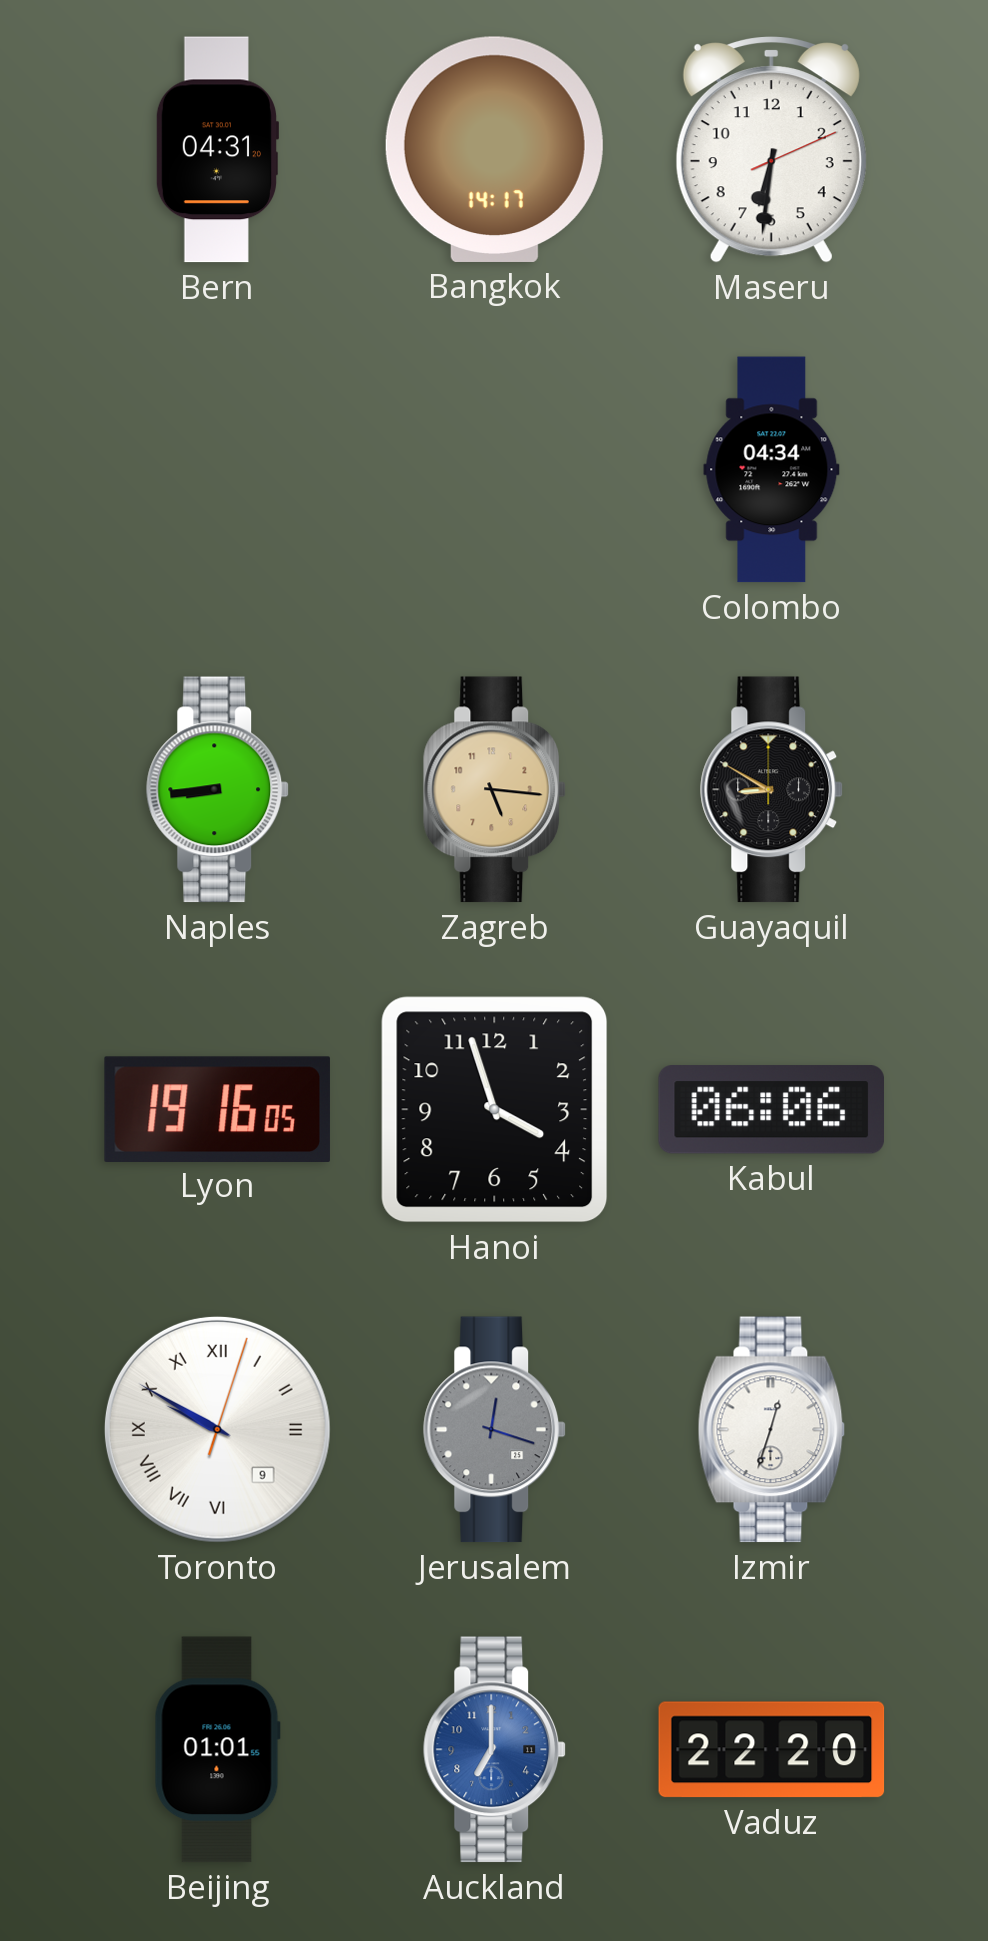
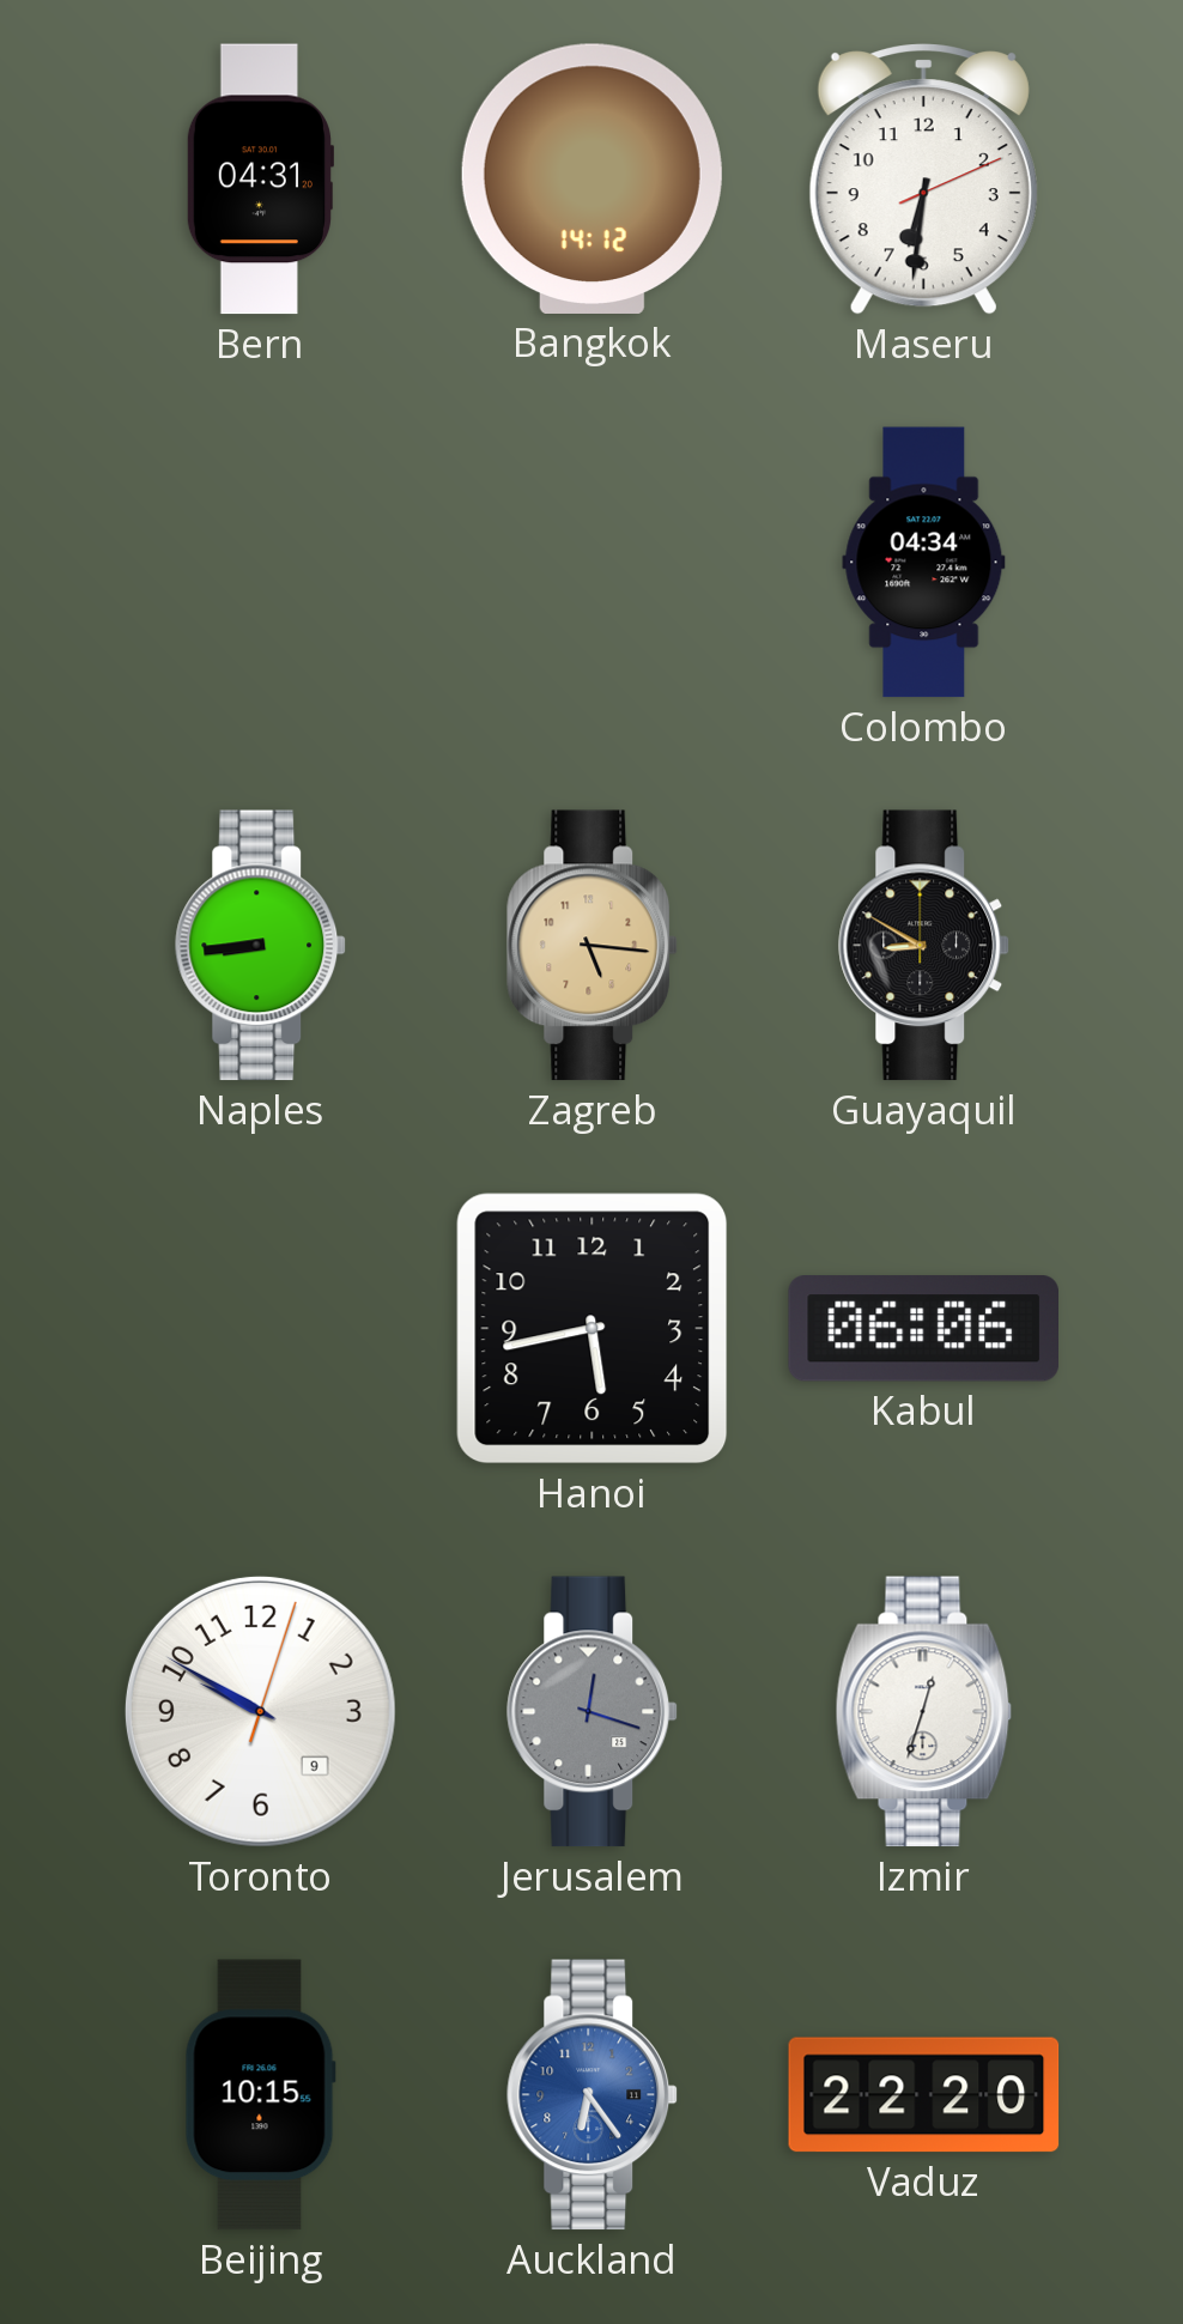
Bangkok: 14:17 -> 14:12 (591, 178)
Lyon: 19:16 -> none (217, 1109)
Hanoi: 3:57 -> 5:43 (593, 1329)
Toronto numerals: Roman -> Arabic (260, 1711)
Beijing: 01:01 -> 10:15 (260, 2095)
Auckland: 7:00 -> 6:24 (593, 2095)
